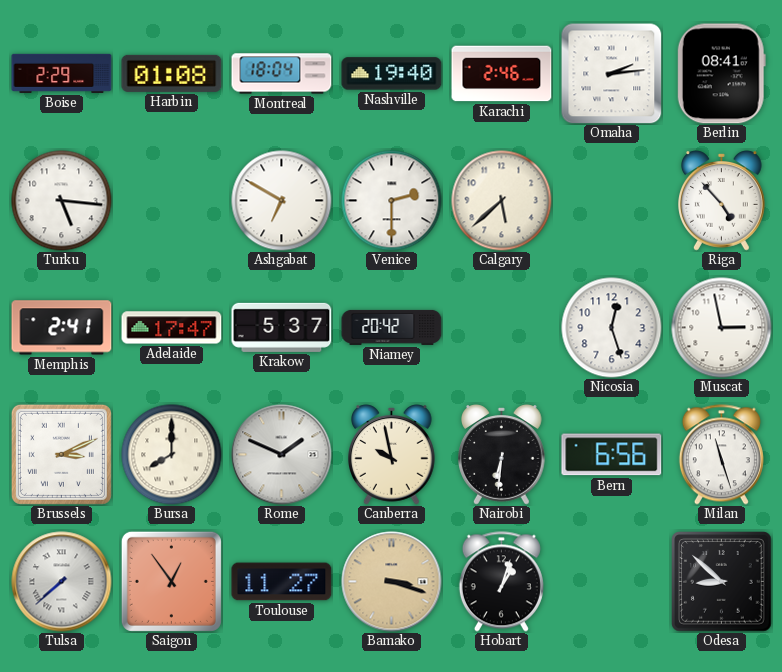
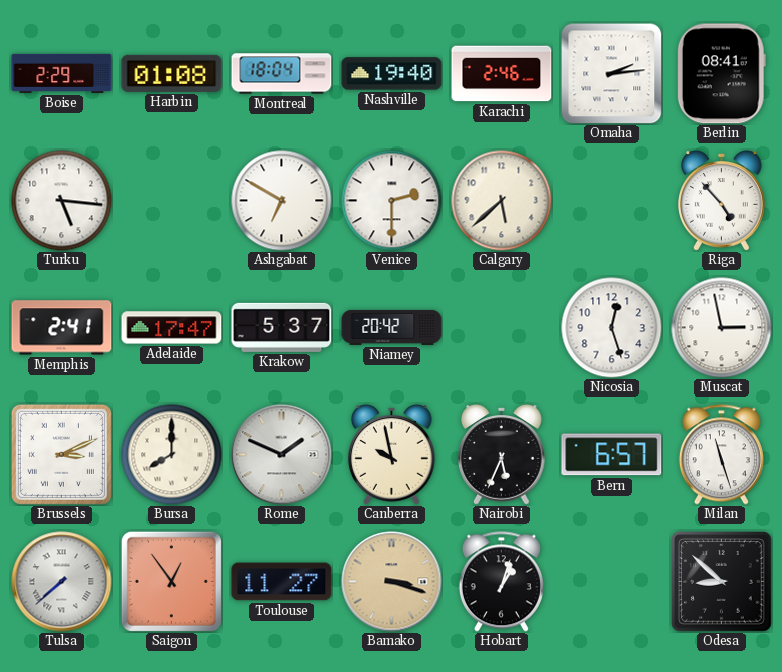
Nairobi: 6:31 -> 5:34 (502, 455)
Bern: 6:56 -> 6:57 (612, 455)
